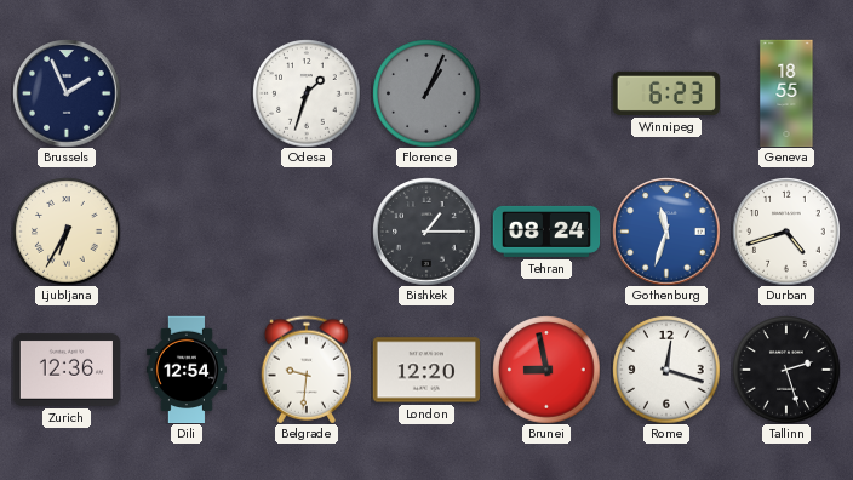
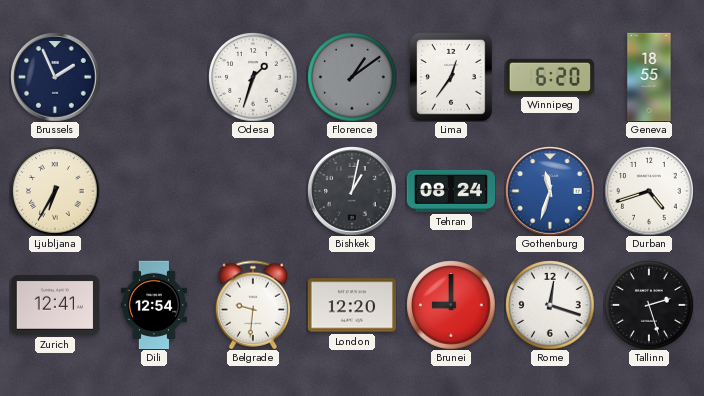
Florence: 1:04 -> 1:09 (352, 77)
Lima: none -> 12:36 (451, 77)
Winnipeg: 6:23 -> 6:20 (549, 77)
Bishkek: 1:15 -> 1:02 (352, 191)
Zurich: 12:36 -> 12:41 (55, 305)
Brunei: 8:58 -> 9:00 (451, 305)
